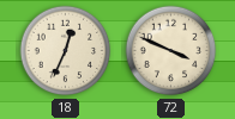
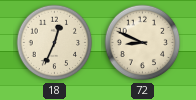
72: 3:49 -> 8:49 (143, 43)
